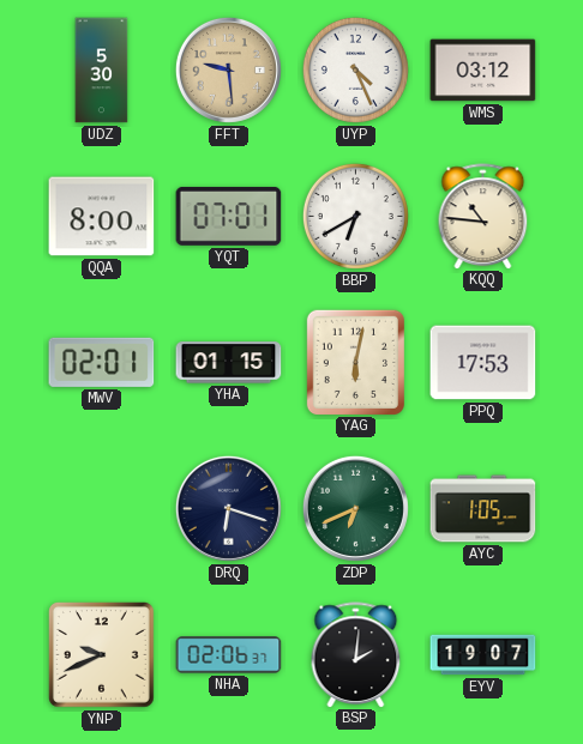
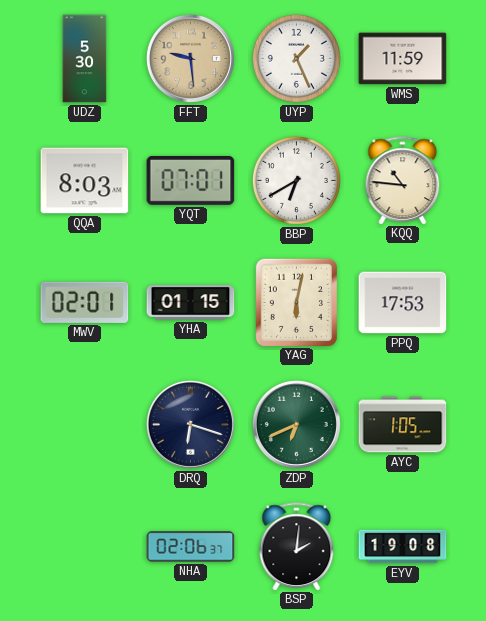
UYP: 4:26 -> 1:26 (296, 58)
WMS: 03:12 -> 11:59 (403, 59)
QQA: 8:00 -> 8:03 (85, 181)
YNP: 9:41 -> none (102, 655)
EYV: 19:07 -> 19:08 (403, 547)
